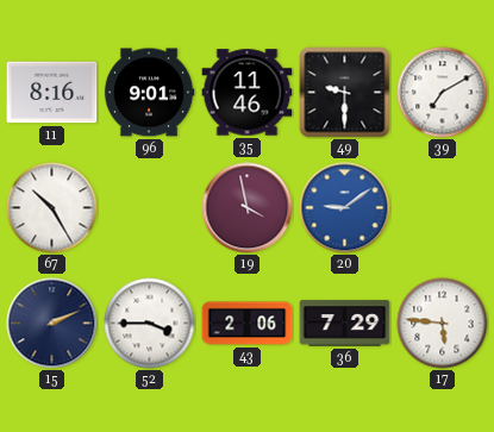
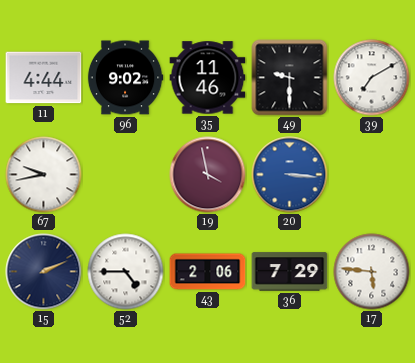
11: 8:16 -> 4:44 (44, 78)
96: 9:01 -> 9:02 (125, 78)
67: 10:25 -> 9:43 (44, 175)
20: 9:09 -> 3:16 (290, 175)
52: 3:45 -> 4:45 (126, 272)
